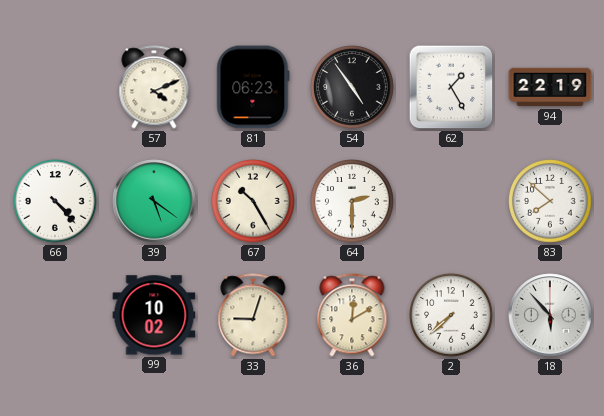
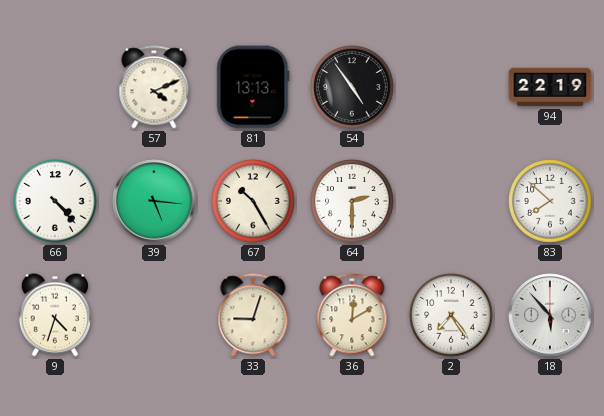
81: 06:23 -> 13:13 (253, 87)
62: 1:25 -> none (451, 87)
39: 5:21 -> 5:16 (154, 201)
9: none -> 4:33 (55, 315)
99: 10:02 -> none (154, 315)
2: 7:38 -> 7:24 (451, 315)
